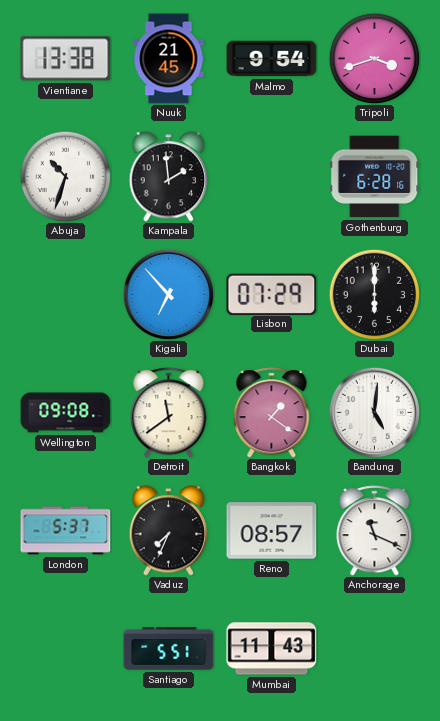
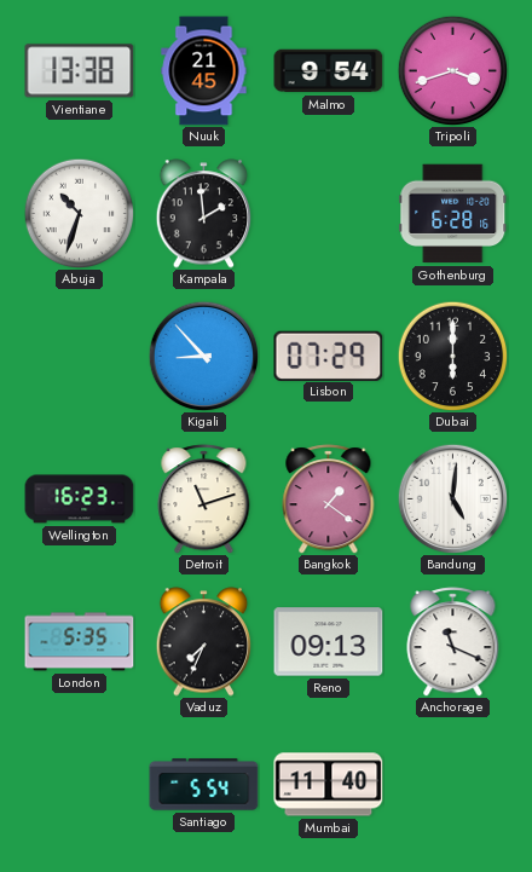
Kigali: 6:53 -> 8:53 (203, 356)
Wellington: 09:08 -> 16:23 (80, 499)
Detroit: 11:39 -> 11:12 (204, 499)
London: 5:37 -> 5:35 (80, 642)
Reno: 08:57 -> 09:13 (329, 642)
Santiago: 5:51 -> 5:54 (204, 785)
Mumbai: 11:43 -> 11:40 (329, 785)
